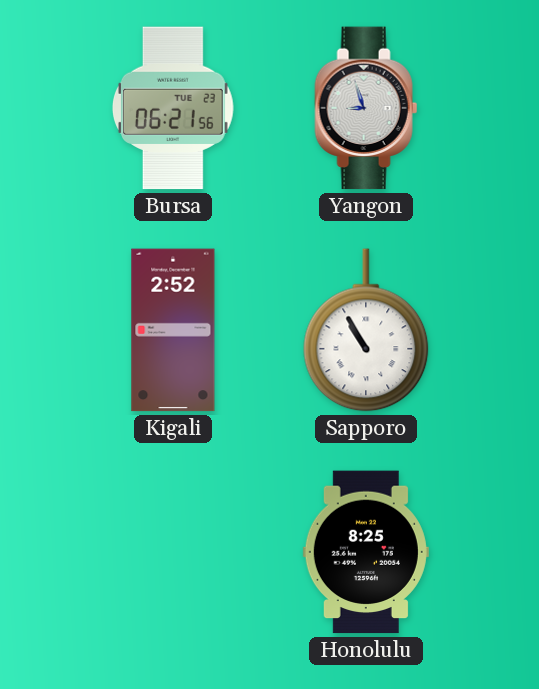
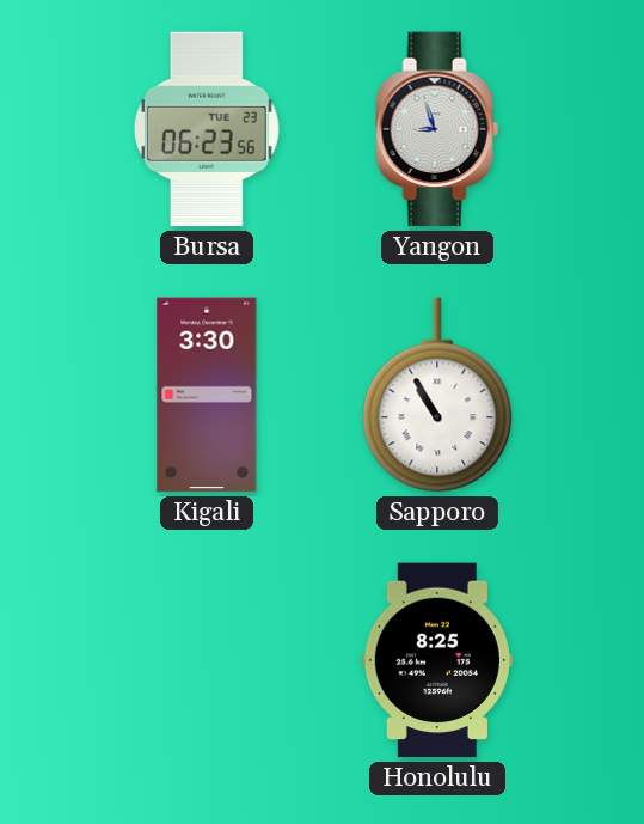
Bursa: 06:21 -> 06:23 (207, 129)
Kigali: 2:52 -> 3:30 (207, 395)
